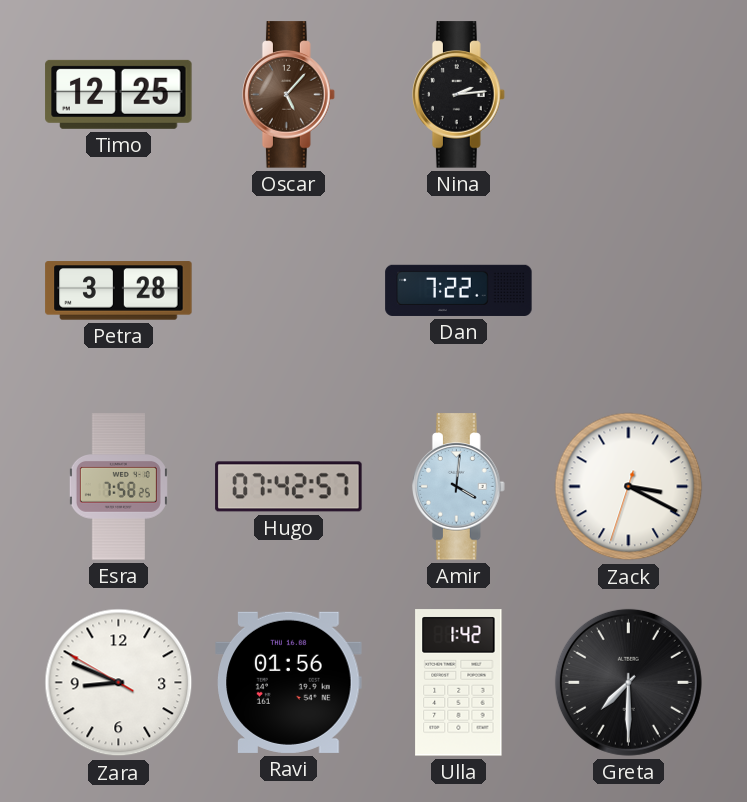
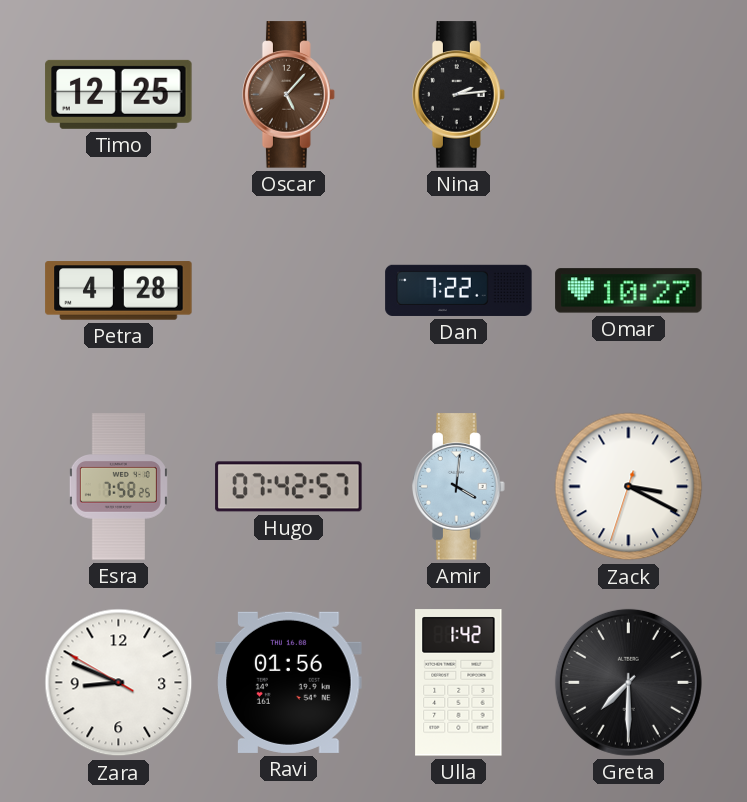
Petra: 3:28 -> 4:28 (119, 291)
Omar: none -> 10:27 (629, 291)
